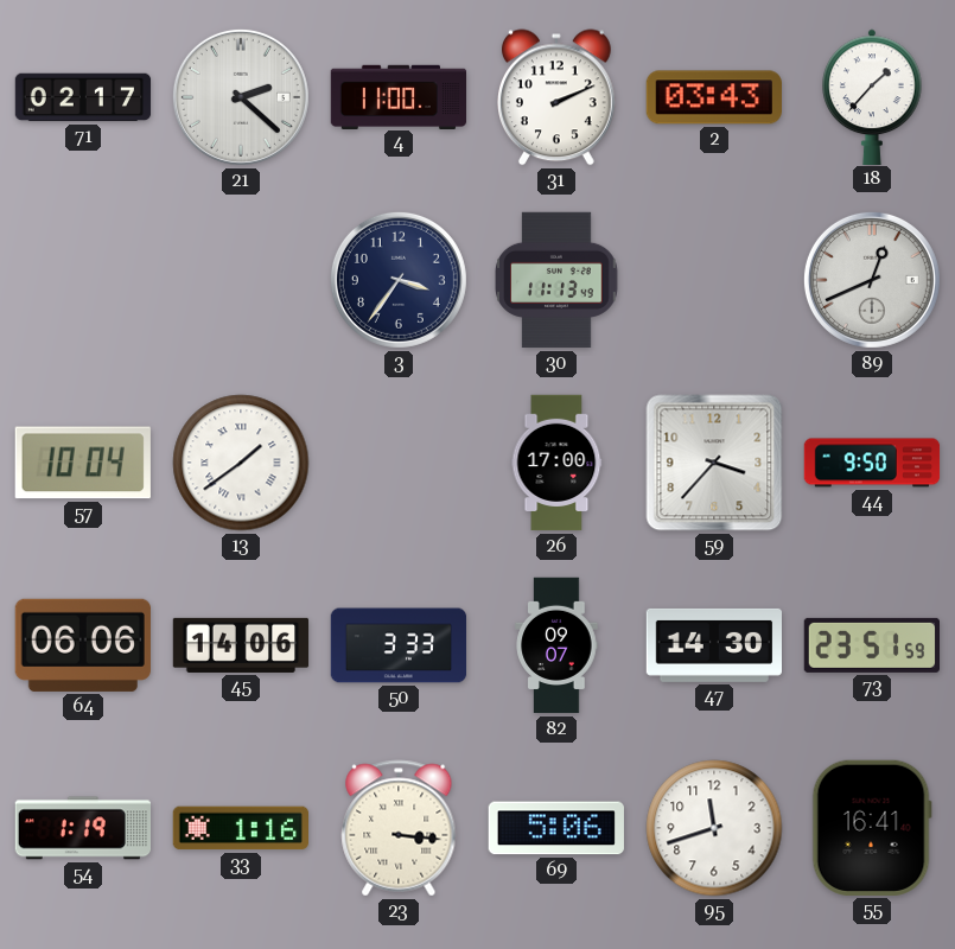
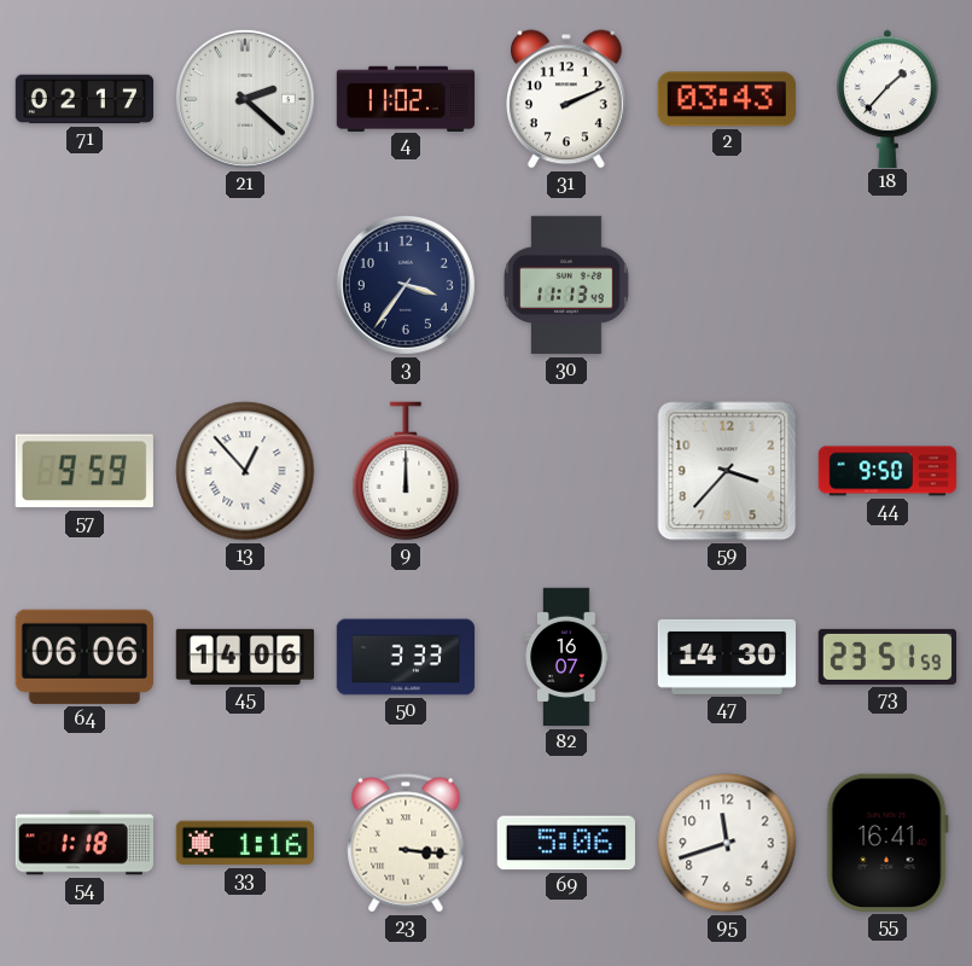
4: 11:00 -> 11:02 (406, 98)
89: 12:41 -> none (872, 280)
57: 10:04 -> 9:59 (85, 471)
13: 1:39 -> 12:53 (245, 471)
9: none -> 12:00 (406, 471)
26: 17:00 -> none (556, 463)
82: 09:07 -> 16:07 (566, 657)
54: 1:19 -> 1:18 (83, 843)
